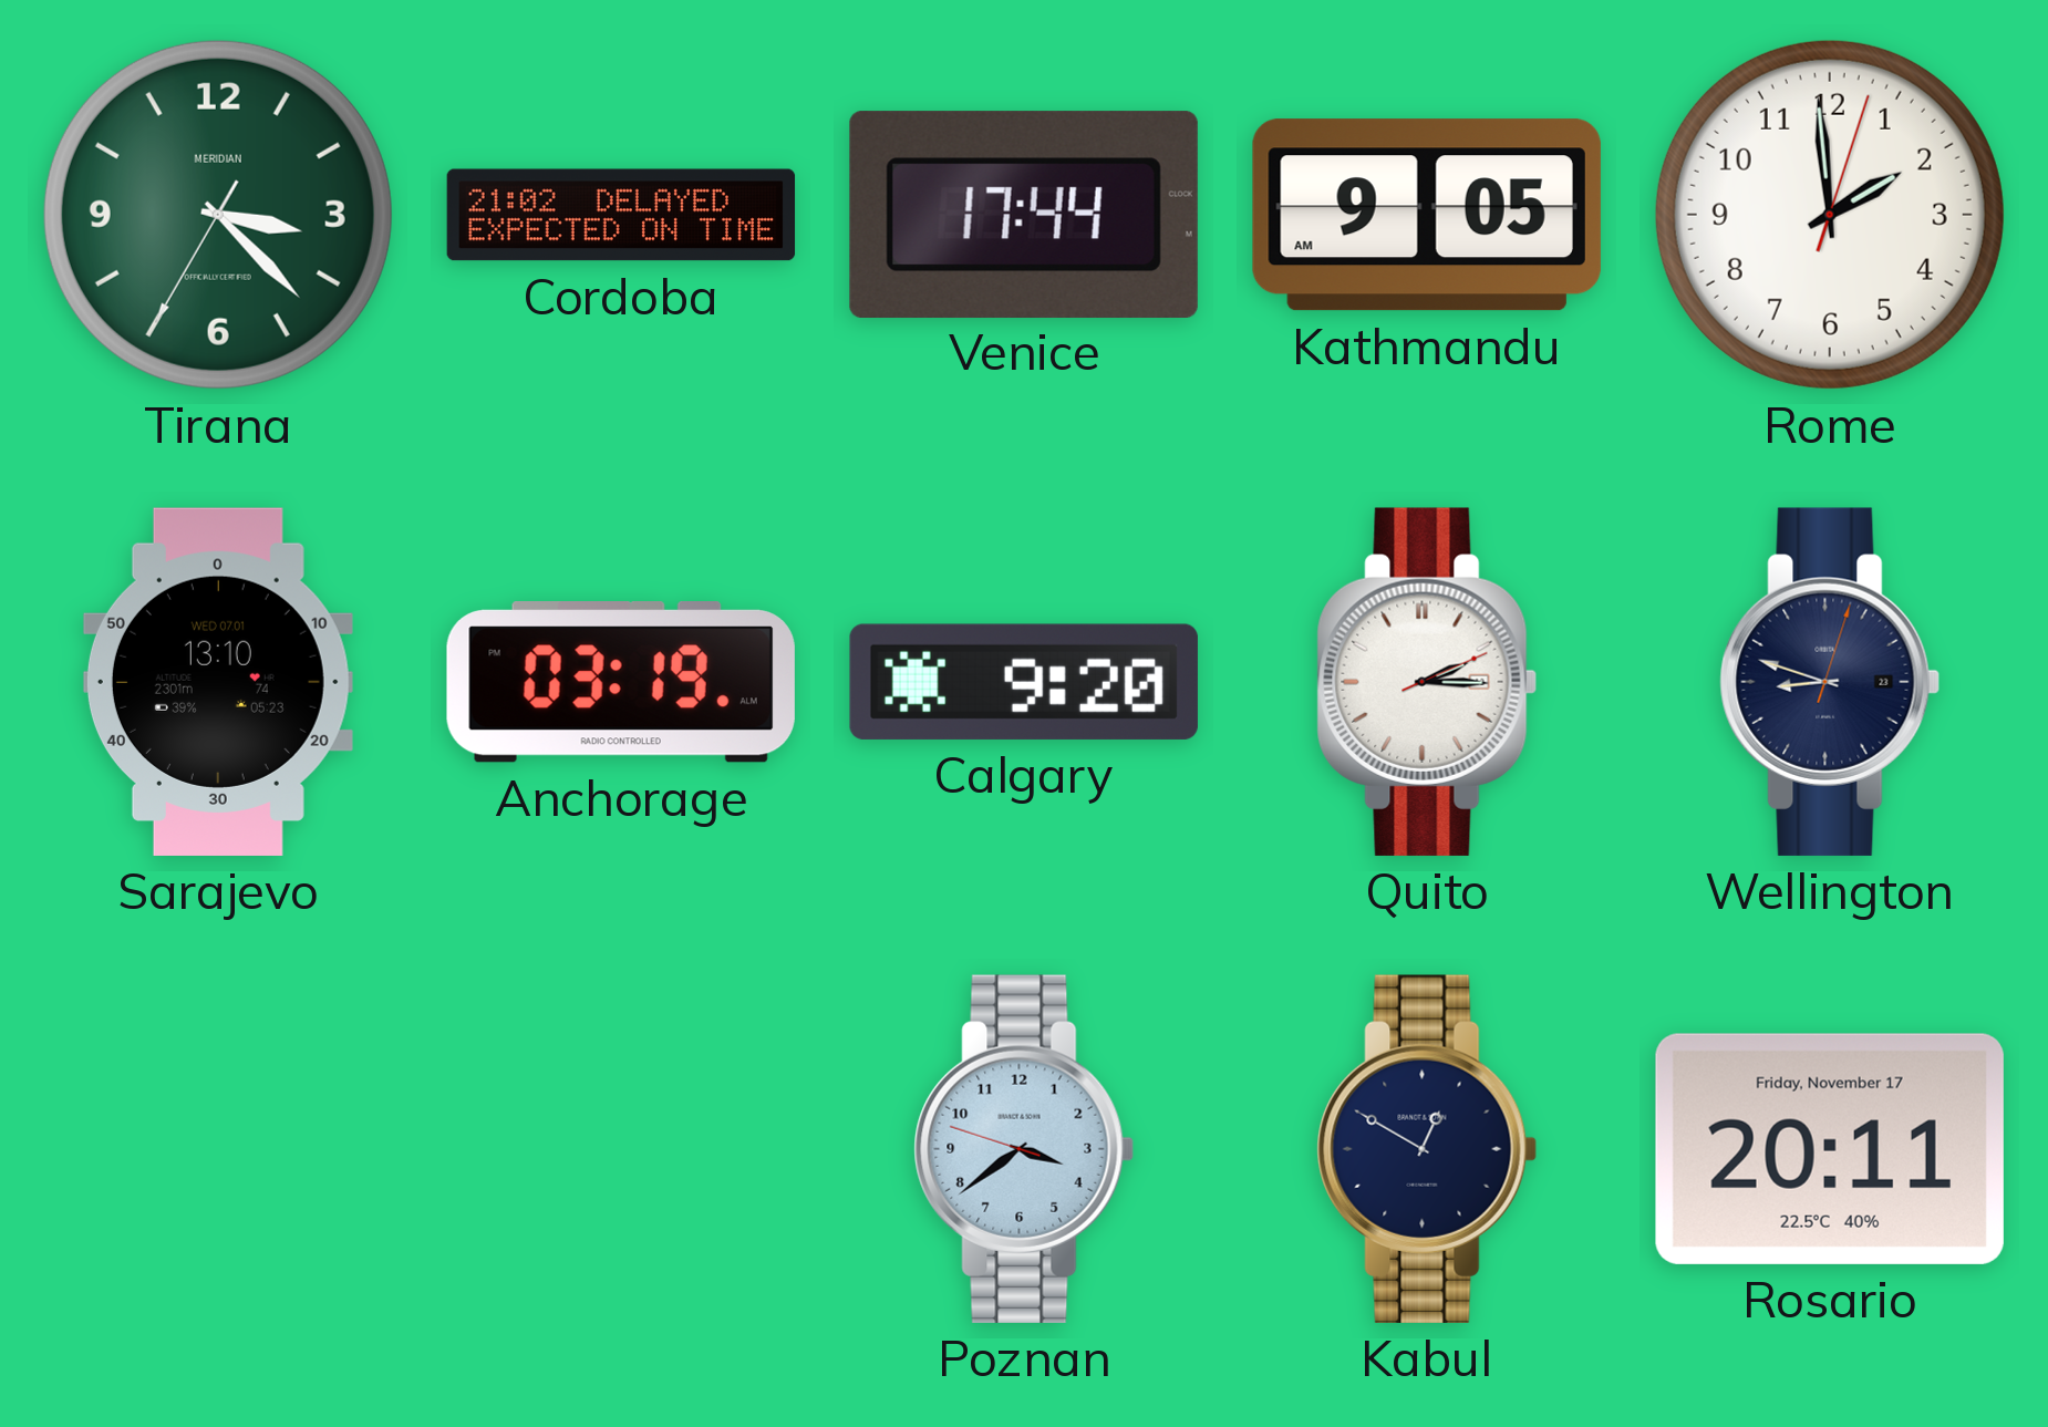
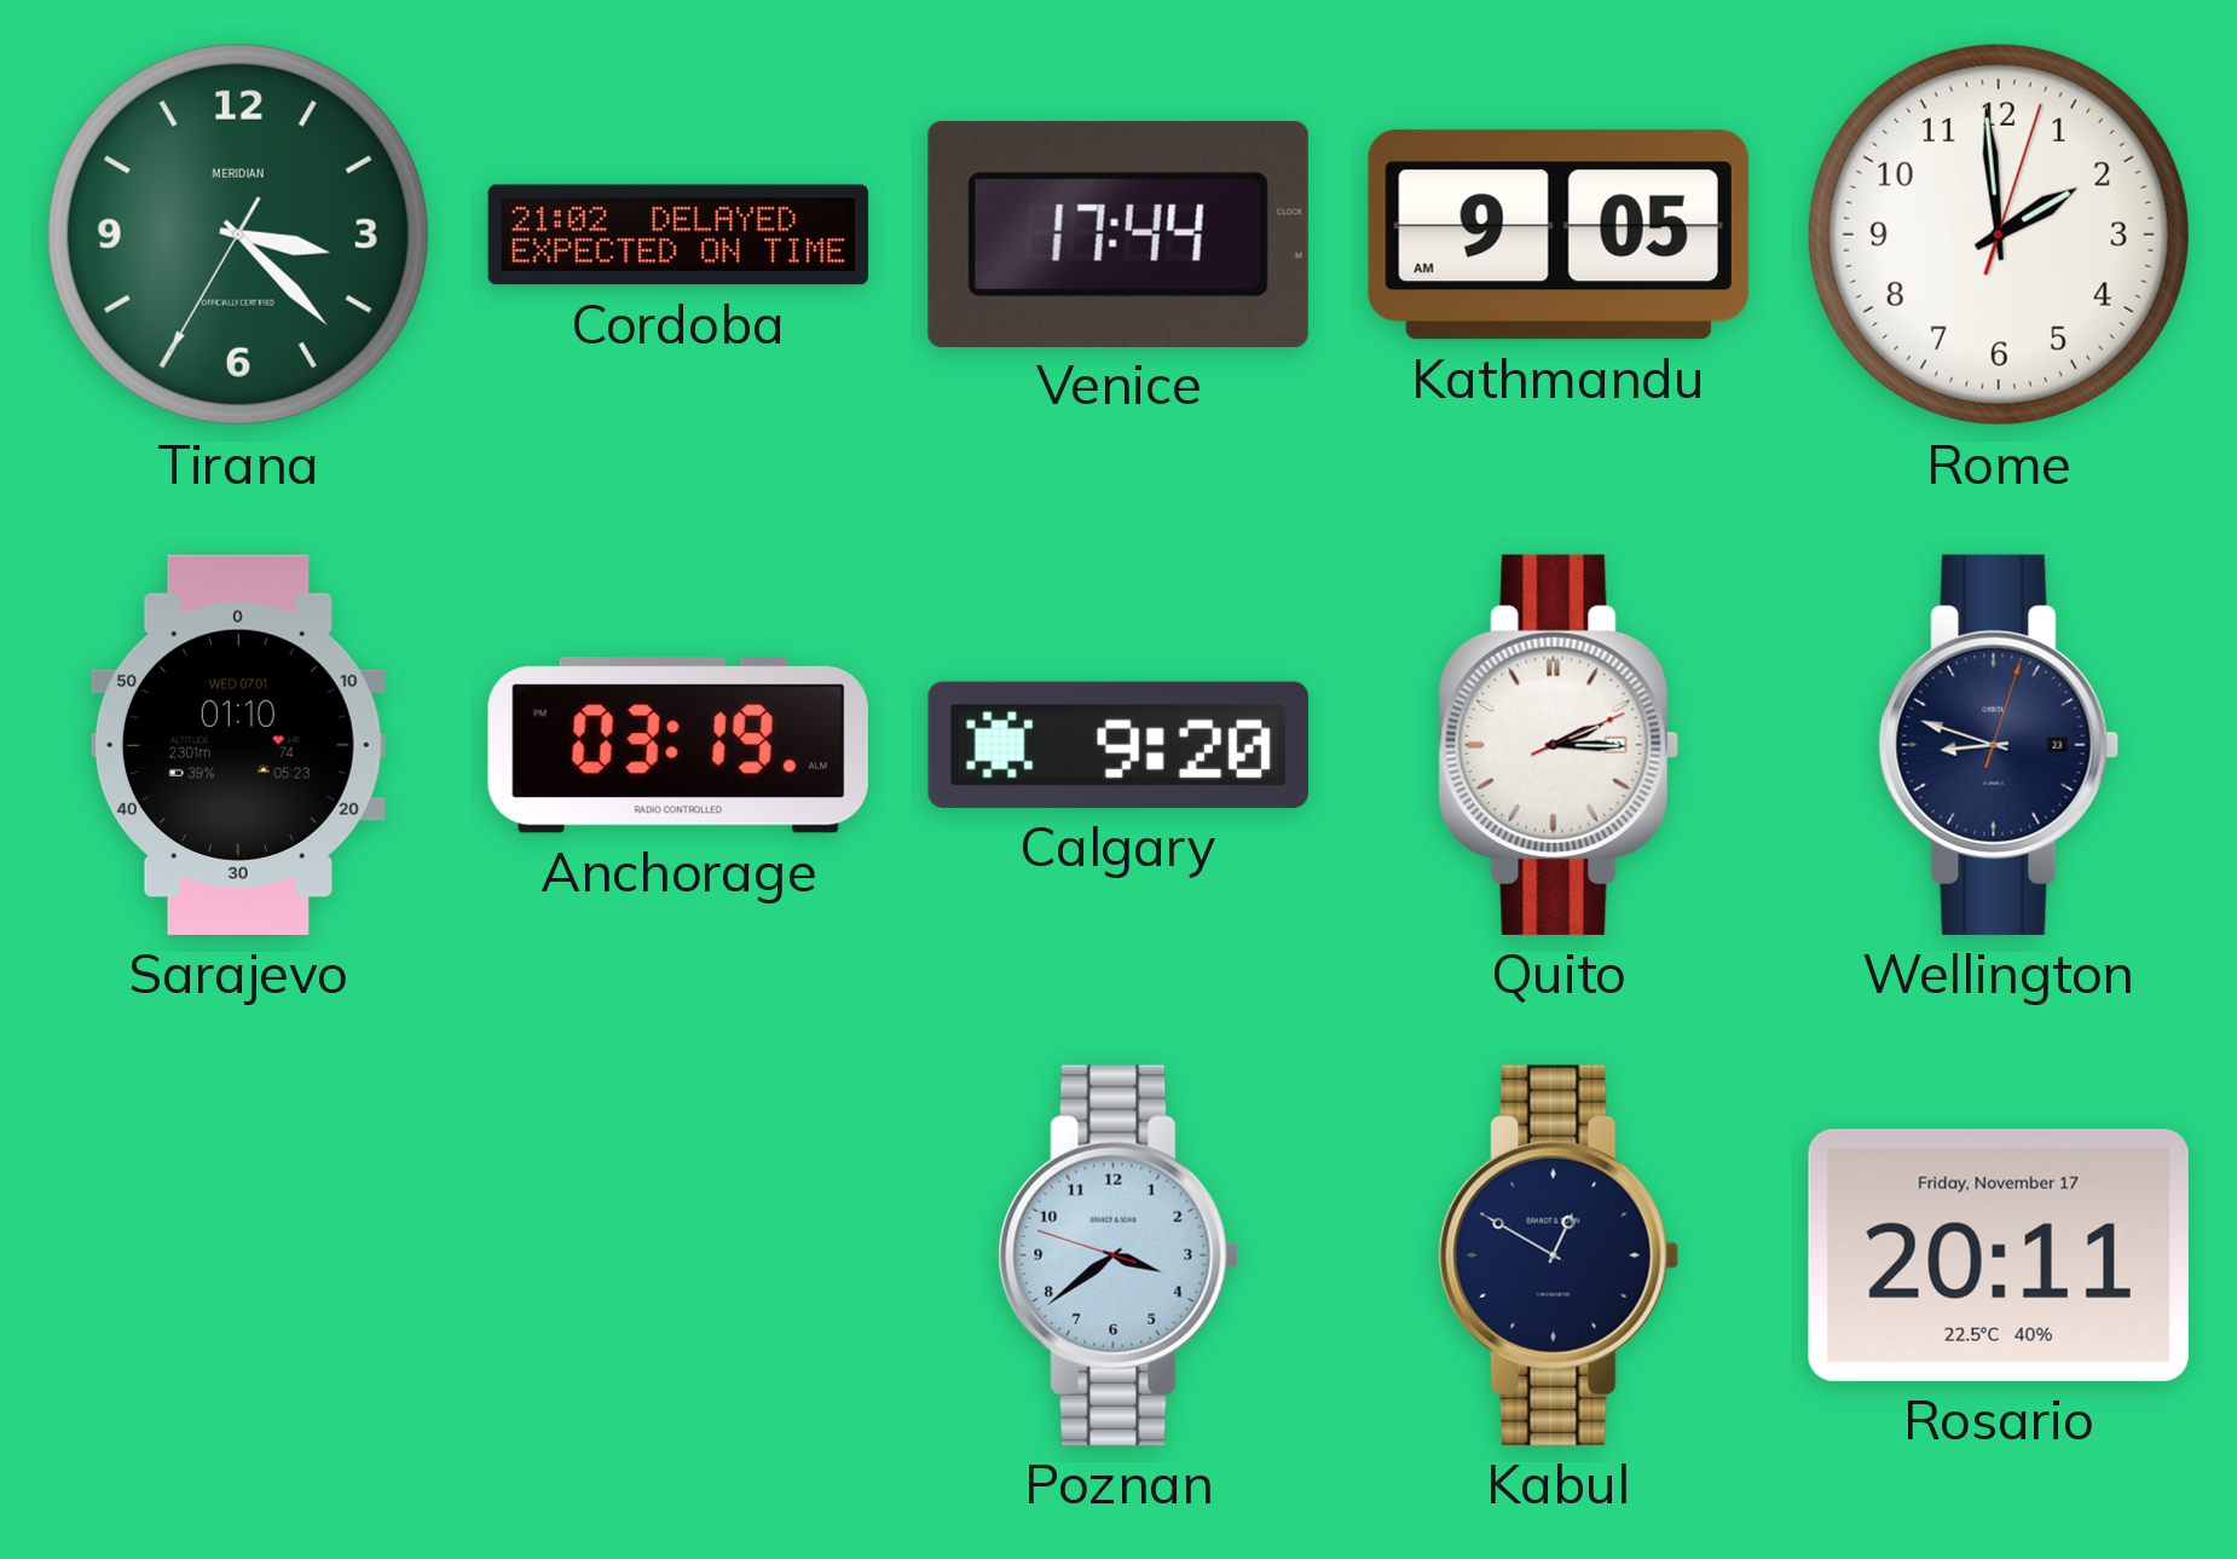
Sarajevo: 13:10 -> 01:10 (238, 745)
